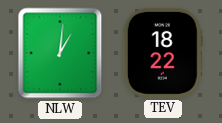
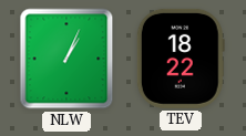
NLW: 1:01 -> 1:04 (66, 59)
